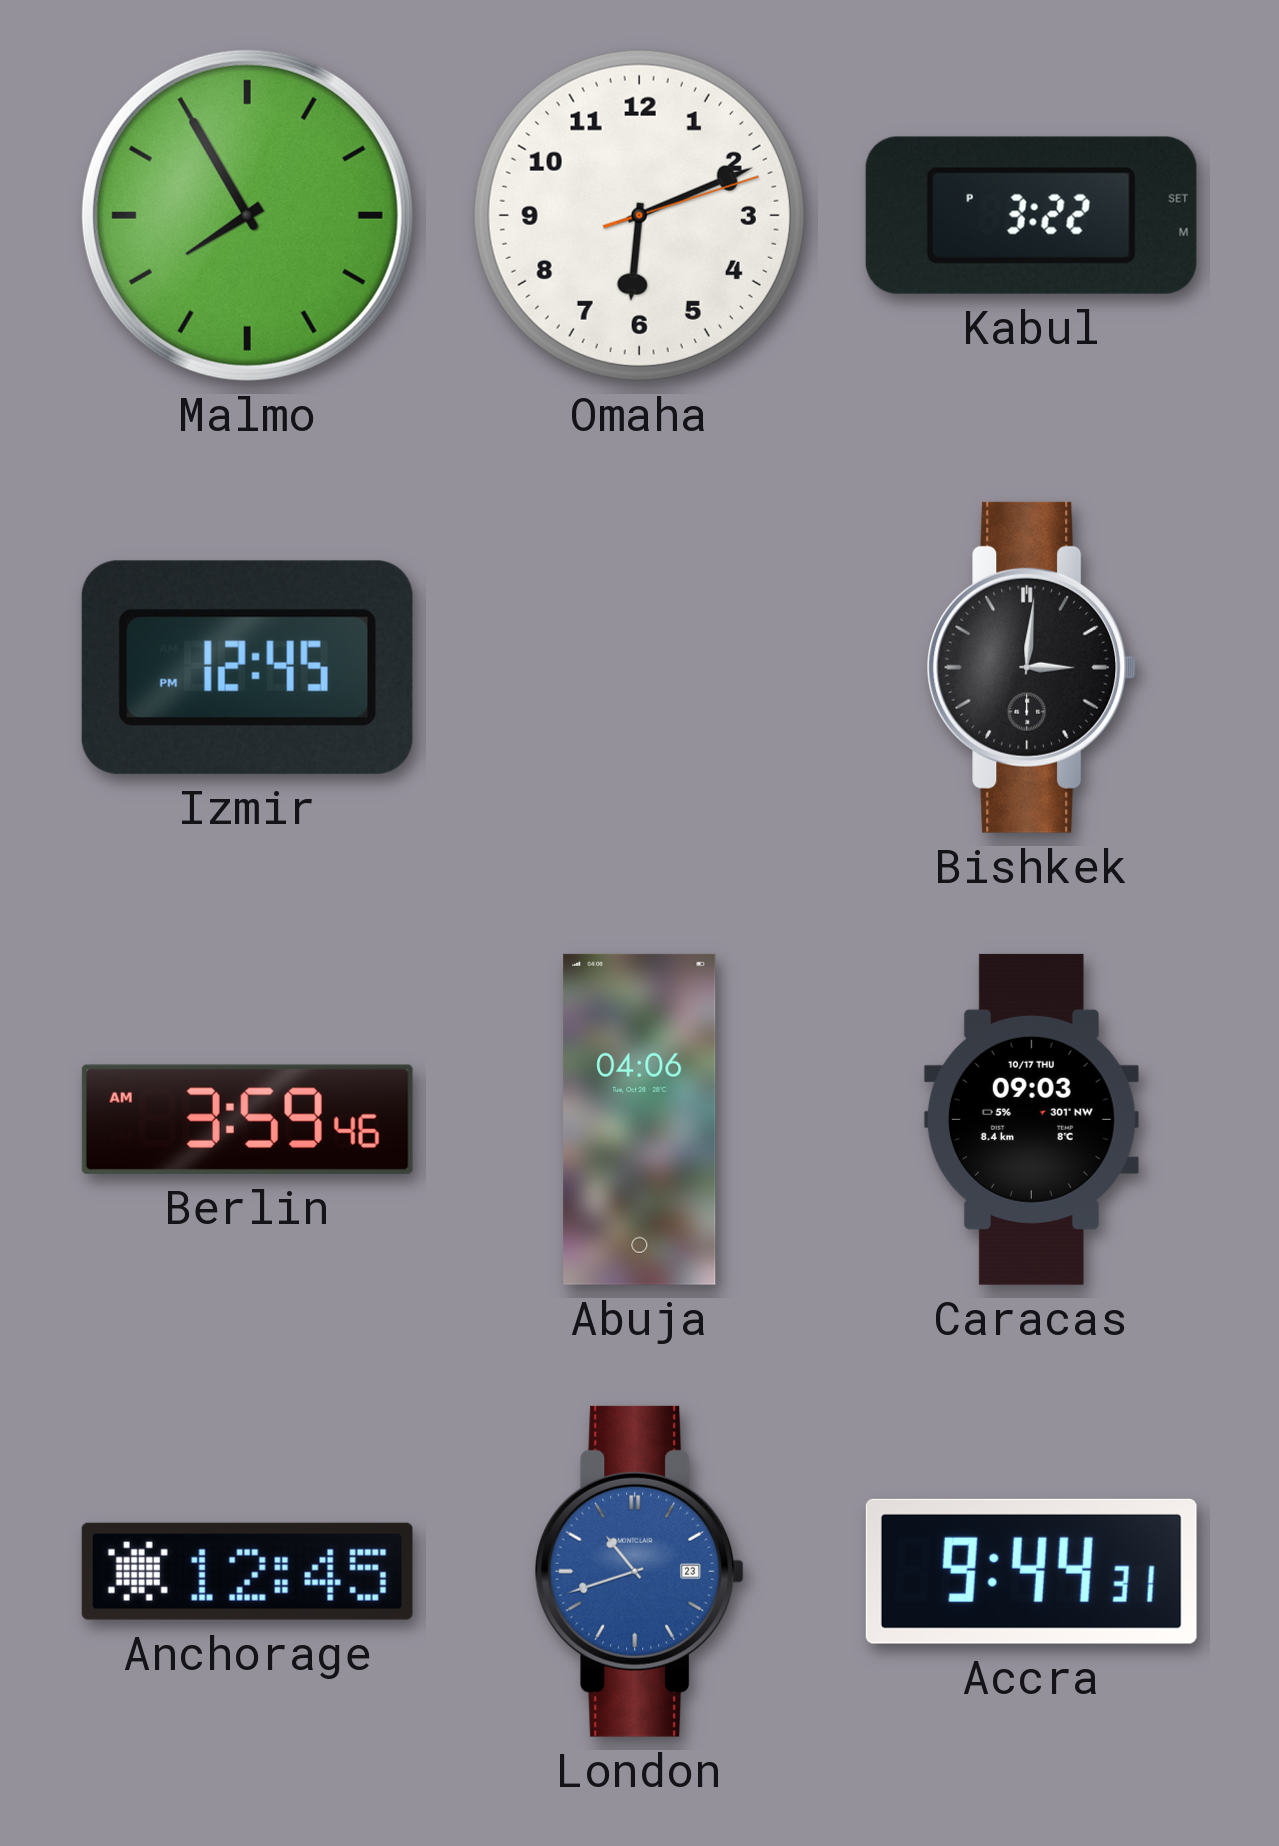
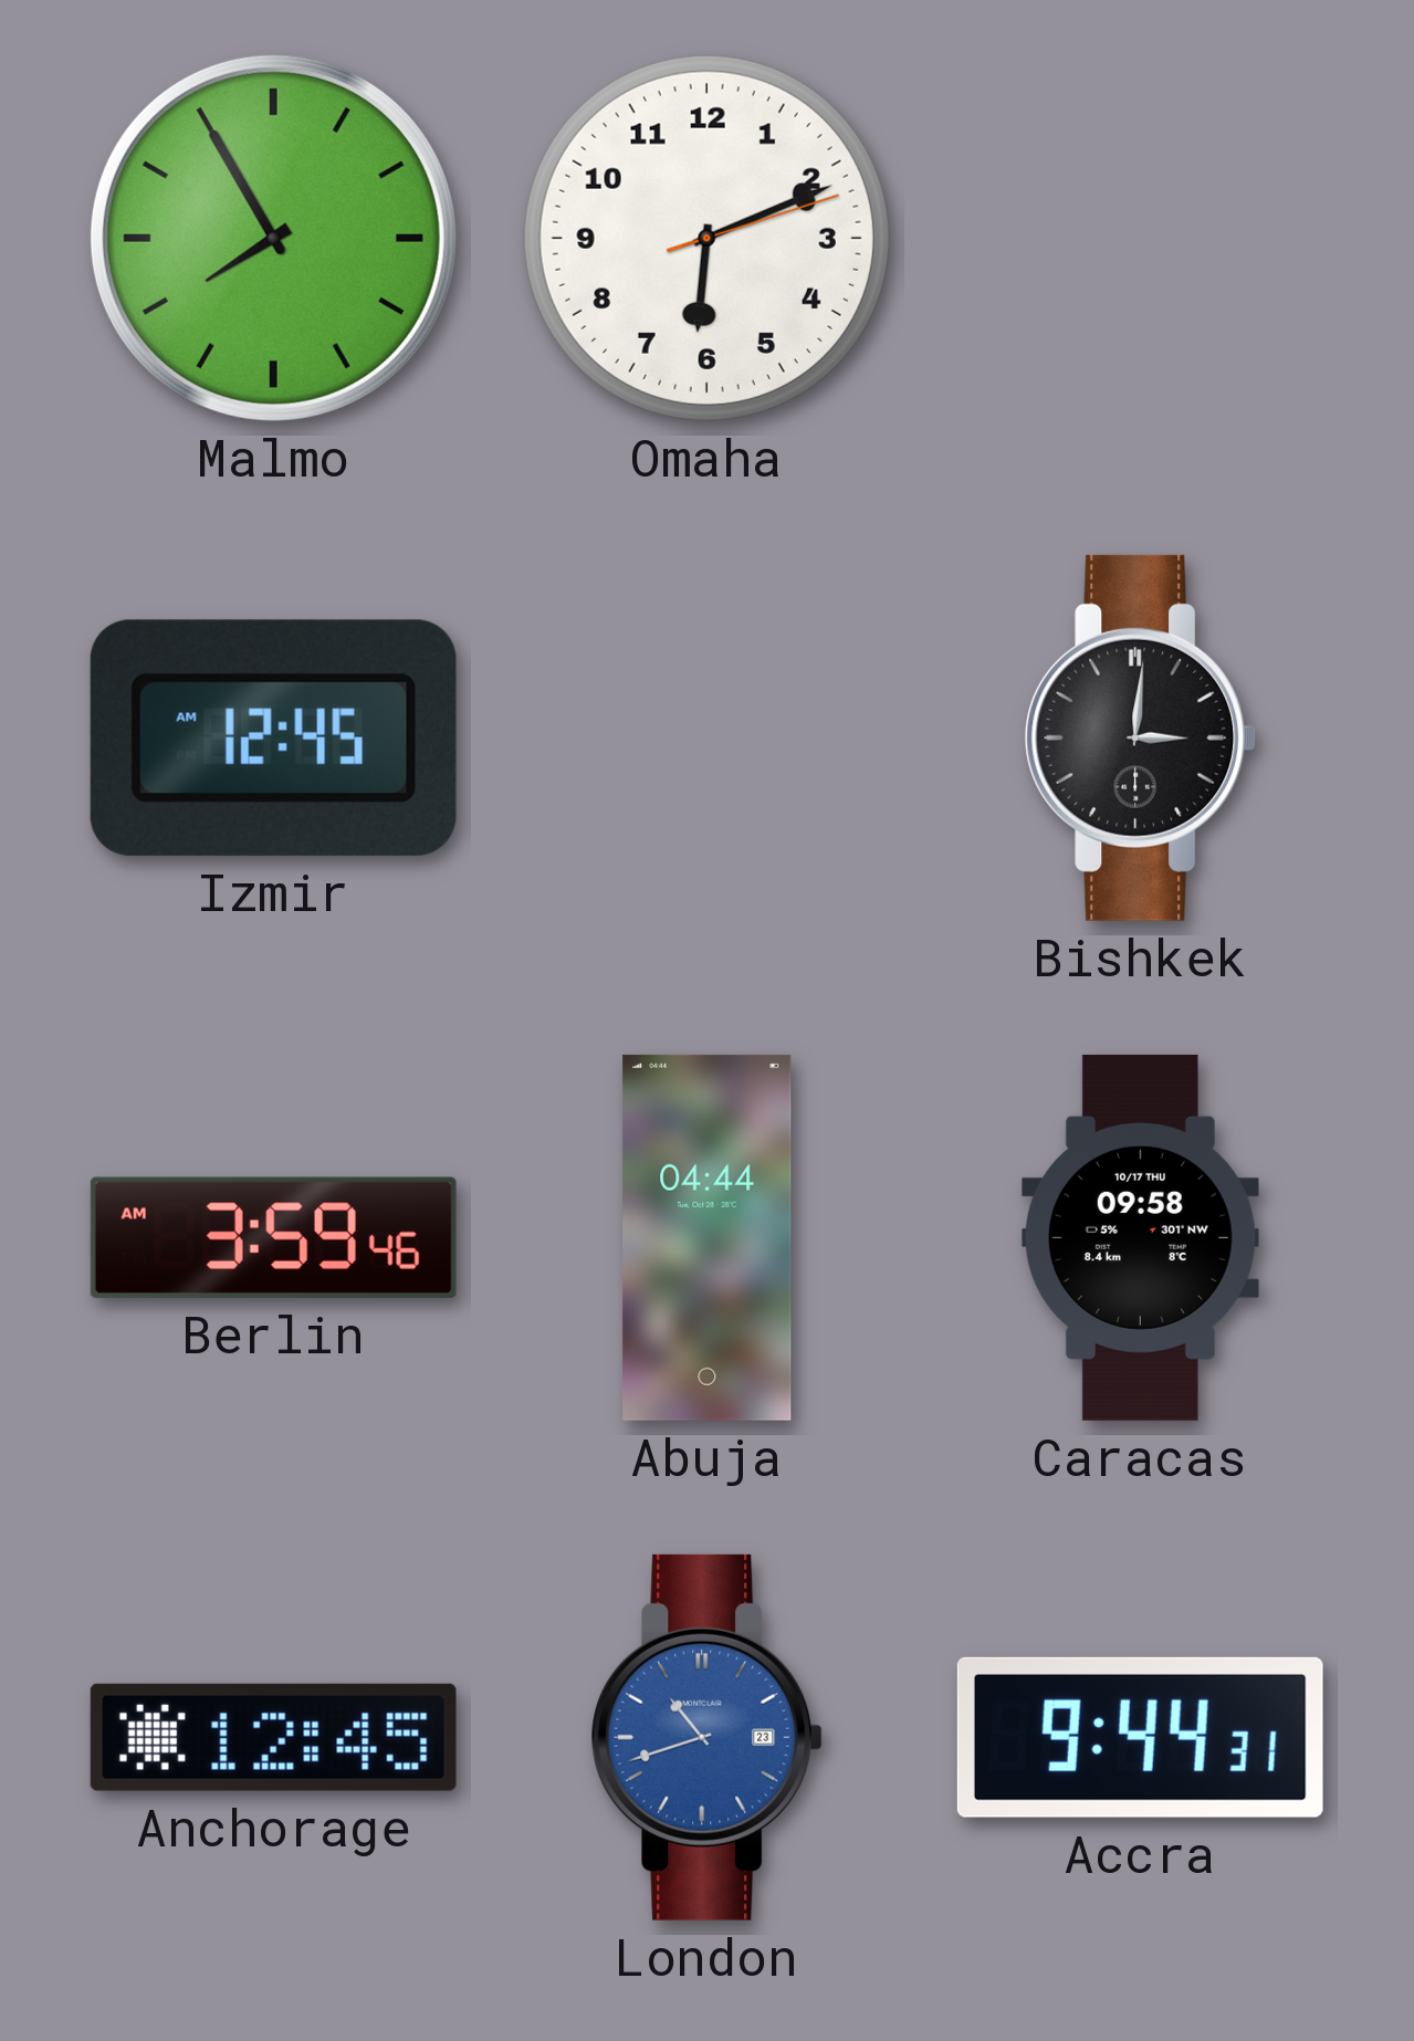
Kabul: 3:22 -> none (1031, 215)
Izmir: 12:45 PM -> 12:45 AM (273, 737)
Abuja: 04:06 -> 04:44 (708, 1237)
Caracas: 09:03 -> 09:58 (1140, 1237)
